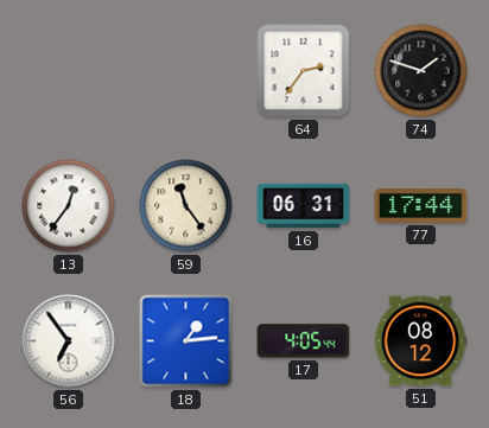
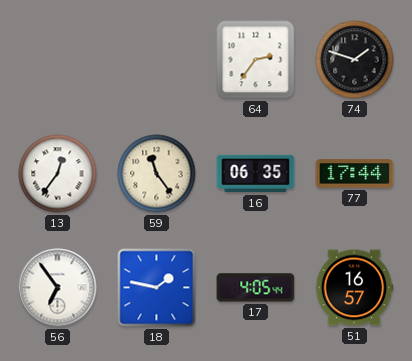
16: 06:31 -> 06:35 (256, 174)
18: 1:14 -> 1:47 (157, 288)
51: 08:12 -> 16:57 (354, 288)
